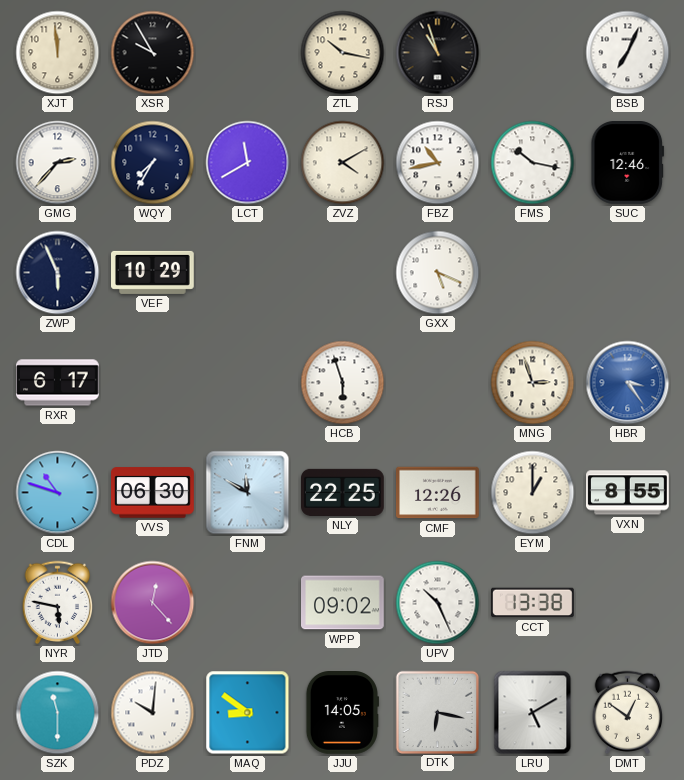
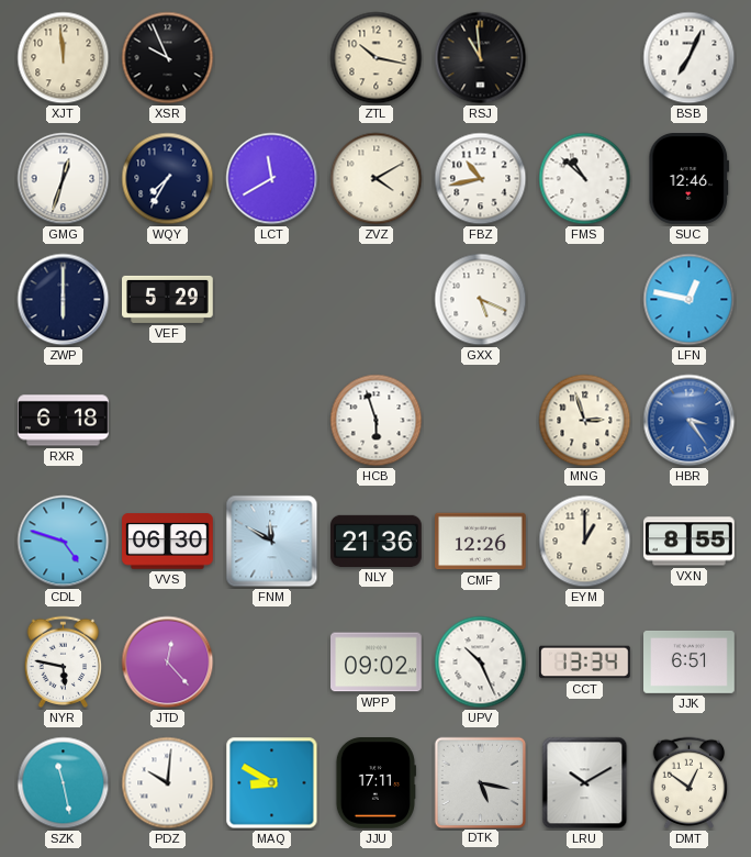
XSR: 9:55 -> 9:56 (168, 58)
RSJ: 10:57 -> 10:59 (481, 58)
GMG: 2:37 -> 12:33 (64, 179)
FMS: 10:17 -> 10:52 (585, 179)
ZWP: 5:56 -> 6:00 (64, 300)
VEF: 10:29 -> 5:29 (168, 299)
LFN: none -> 12:47 (690, 300)
RXR: 6:17 -> 6:18 (64, 421)
CDL: 10:48 -> 4:48 (64, 542)
NLY: 22:25 -> 21:36 (377, 541)
CCT: 13:38 -> 13:34 (585, 663)
JJK: none -> 6:51 (690, 661)
SZK: 11:30 -> 11:28 (64, 783)
MAQ: 8:51 -> 8:50 (272, 783)
JJU: 14:05 -> 17:11 (375, 783)
DTK: 6:17 -> 5:17 (480, 782)
LRU: 5:10 -> 10:10 (585, 783)
